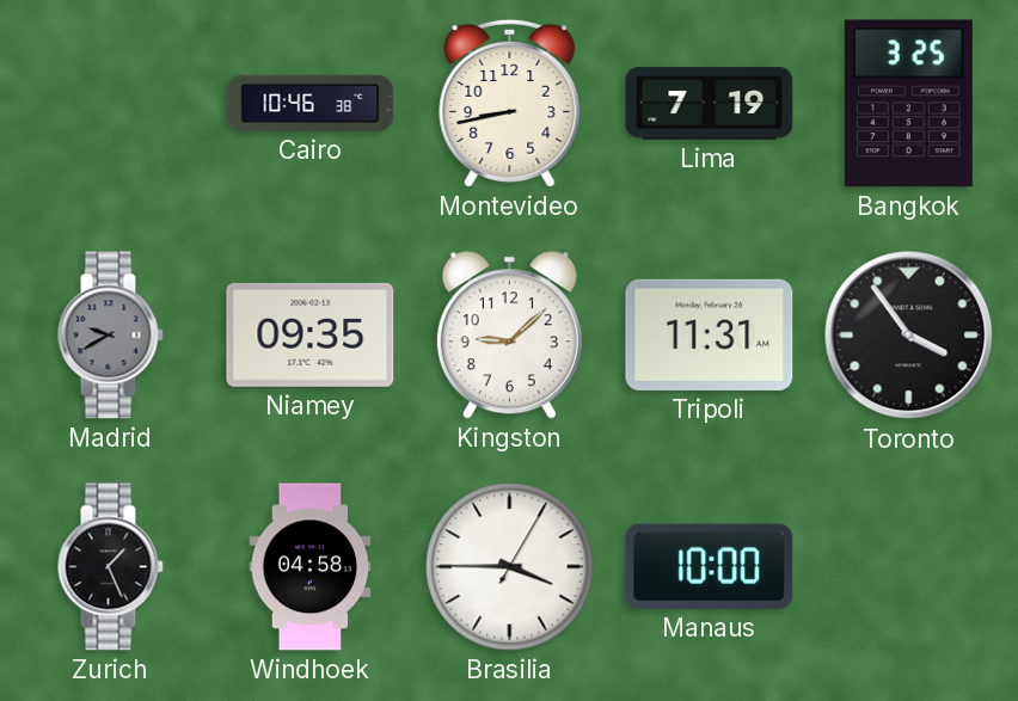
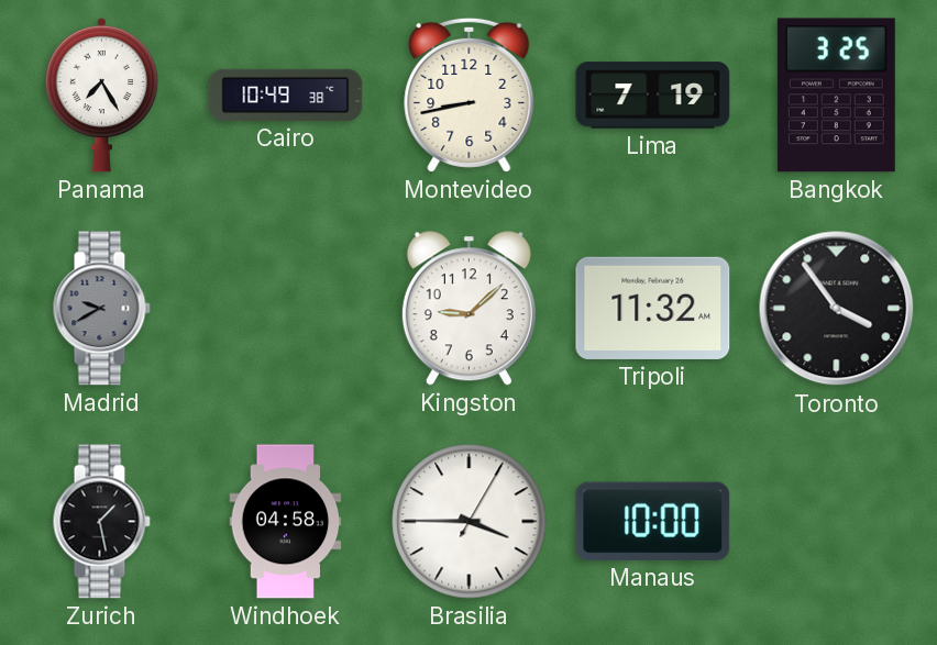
Panama: none -> 7:25 (102, 94)
Cairo: 10:46 -> 10:49 (286, 94)
Niamey: 09:35 -> none (311, 334)
Tripoli: 11:31 -> 11:32 (653, 308)
Zurich: 1:26 -> 1:28 (101, 522)
